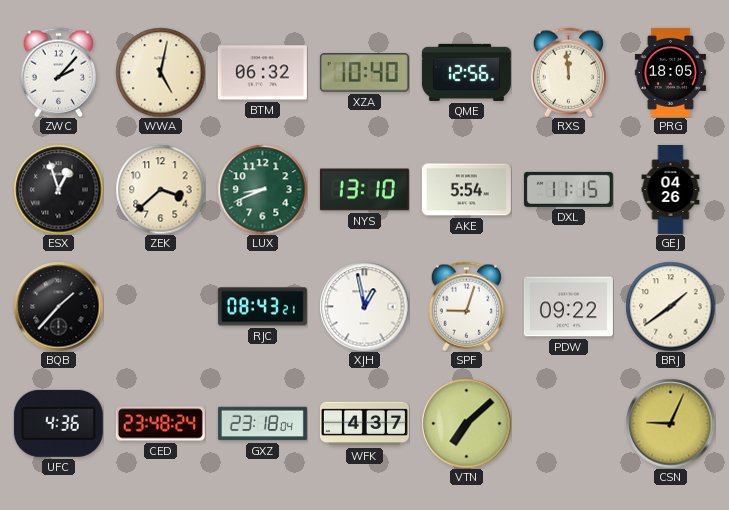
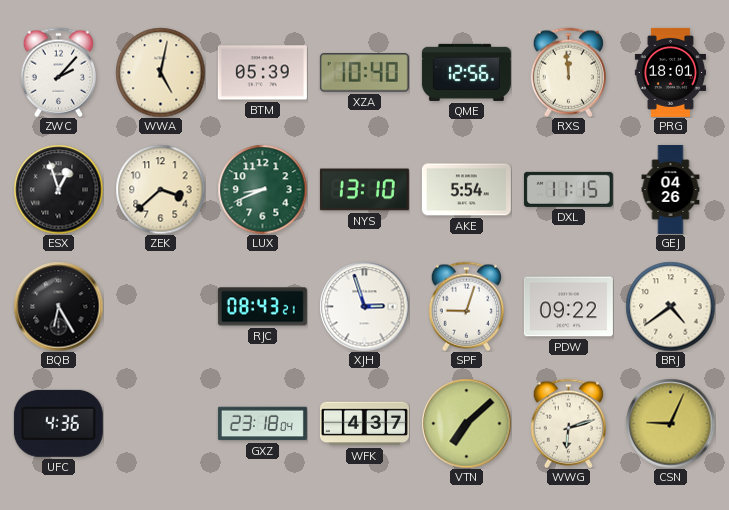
BTM: 06:32 -> 05:39 (262, 73)
PRG: 18:05 -> 18:01 (670, 72)
BQB: 1:37 -> 6:25 (58, 306)
XJH: 12:58 -> 2:57 (364, 306)
BRJ: 1:39 -> 4:39 (670, 306)
CED: 23:48 -> none (160, 424)
WWG: none -> 6:12 (568, 423)
